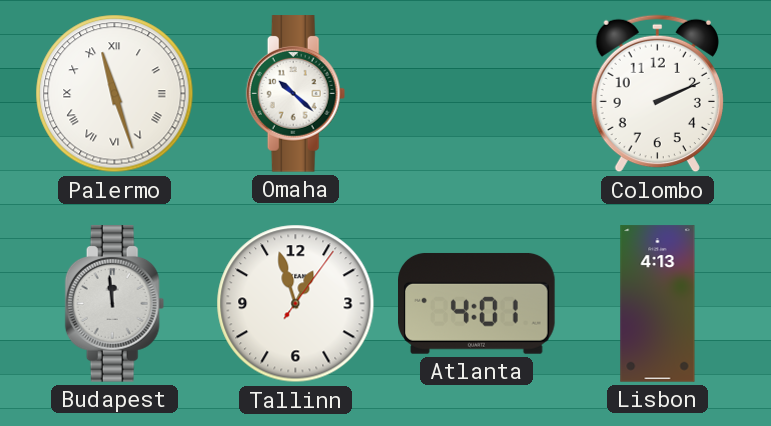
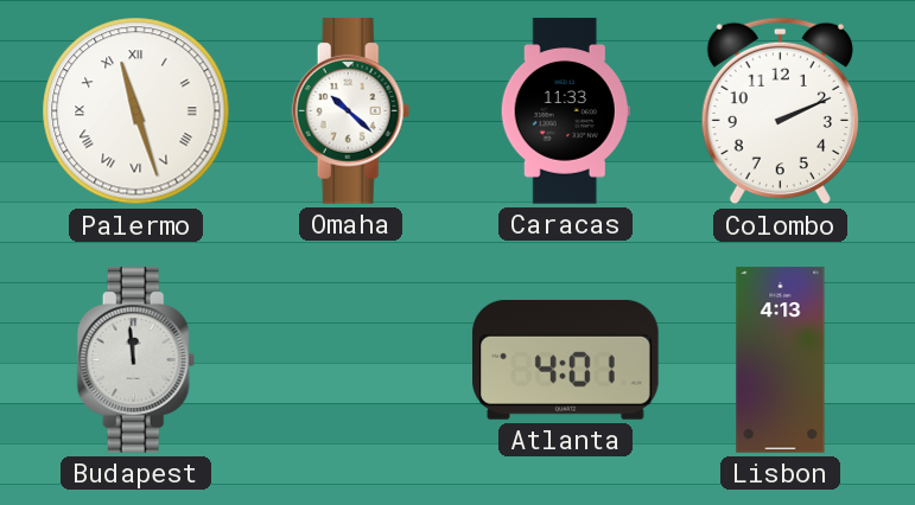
Caracas: none -> 11:33 (565, 111)
Tallinn: 12:57 -> none (296, 304)
